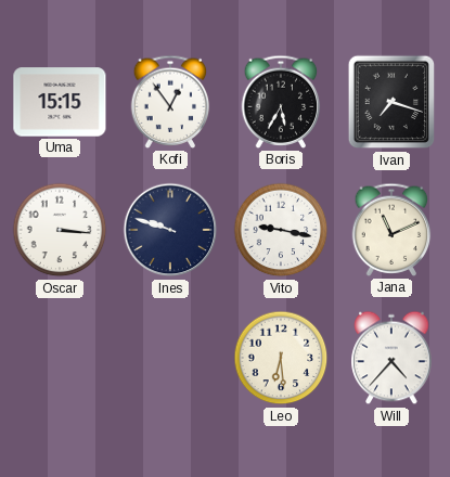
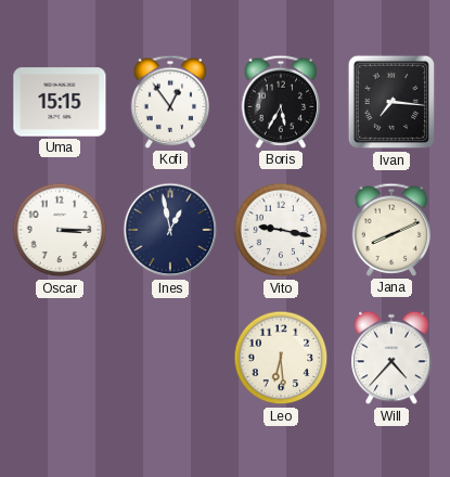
Ivan: 7:18 -> 7:16 (391, 102)
Oscar: 3:16 -> 3:15 (60, 230)
Ines: 9:48 -> 12:58 (170, 230)
Jana: 11:11 -> 8:11 (391, 230)
